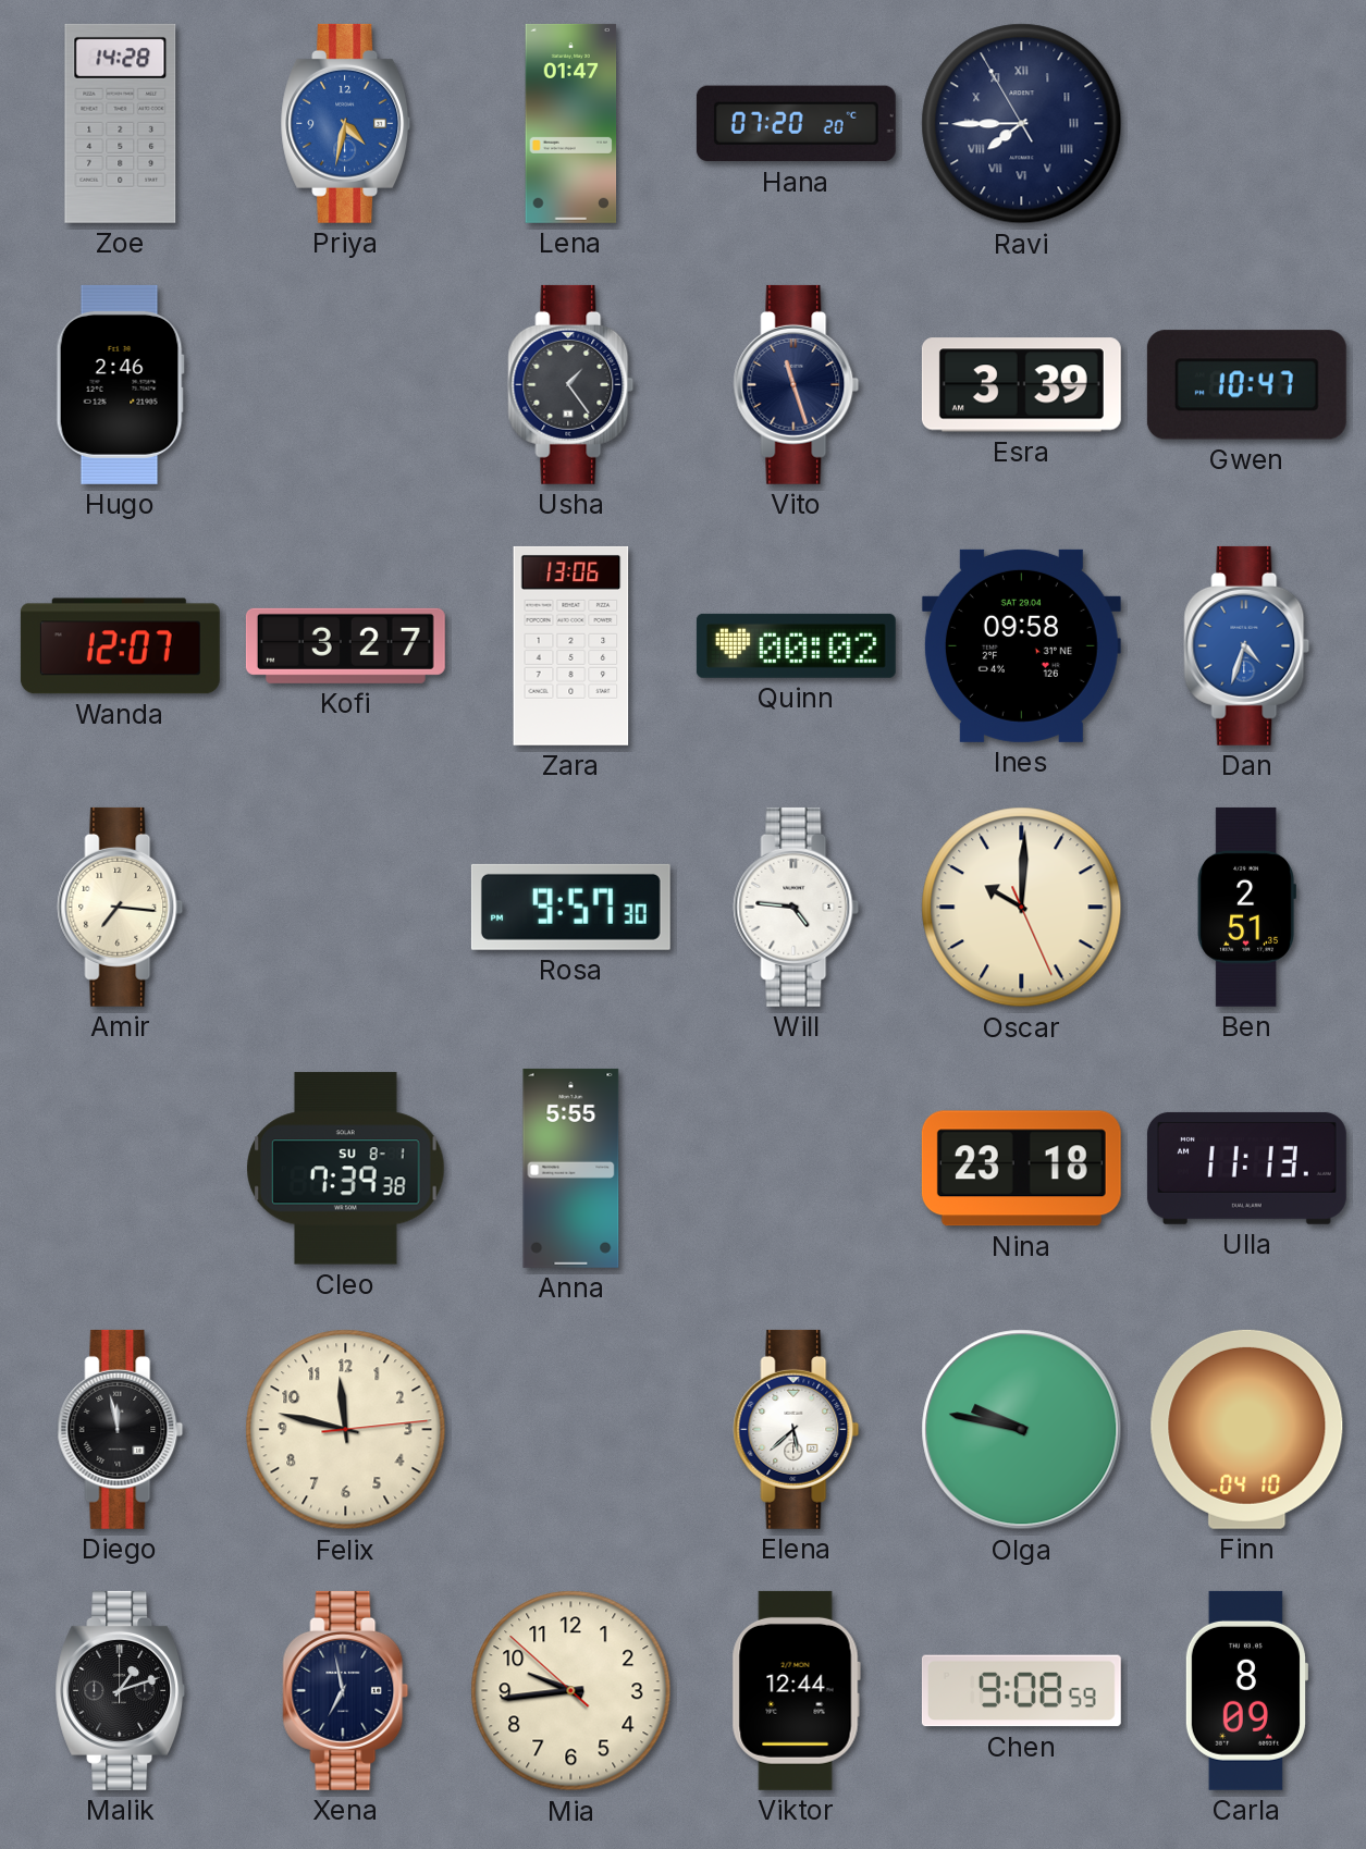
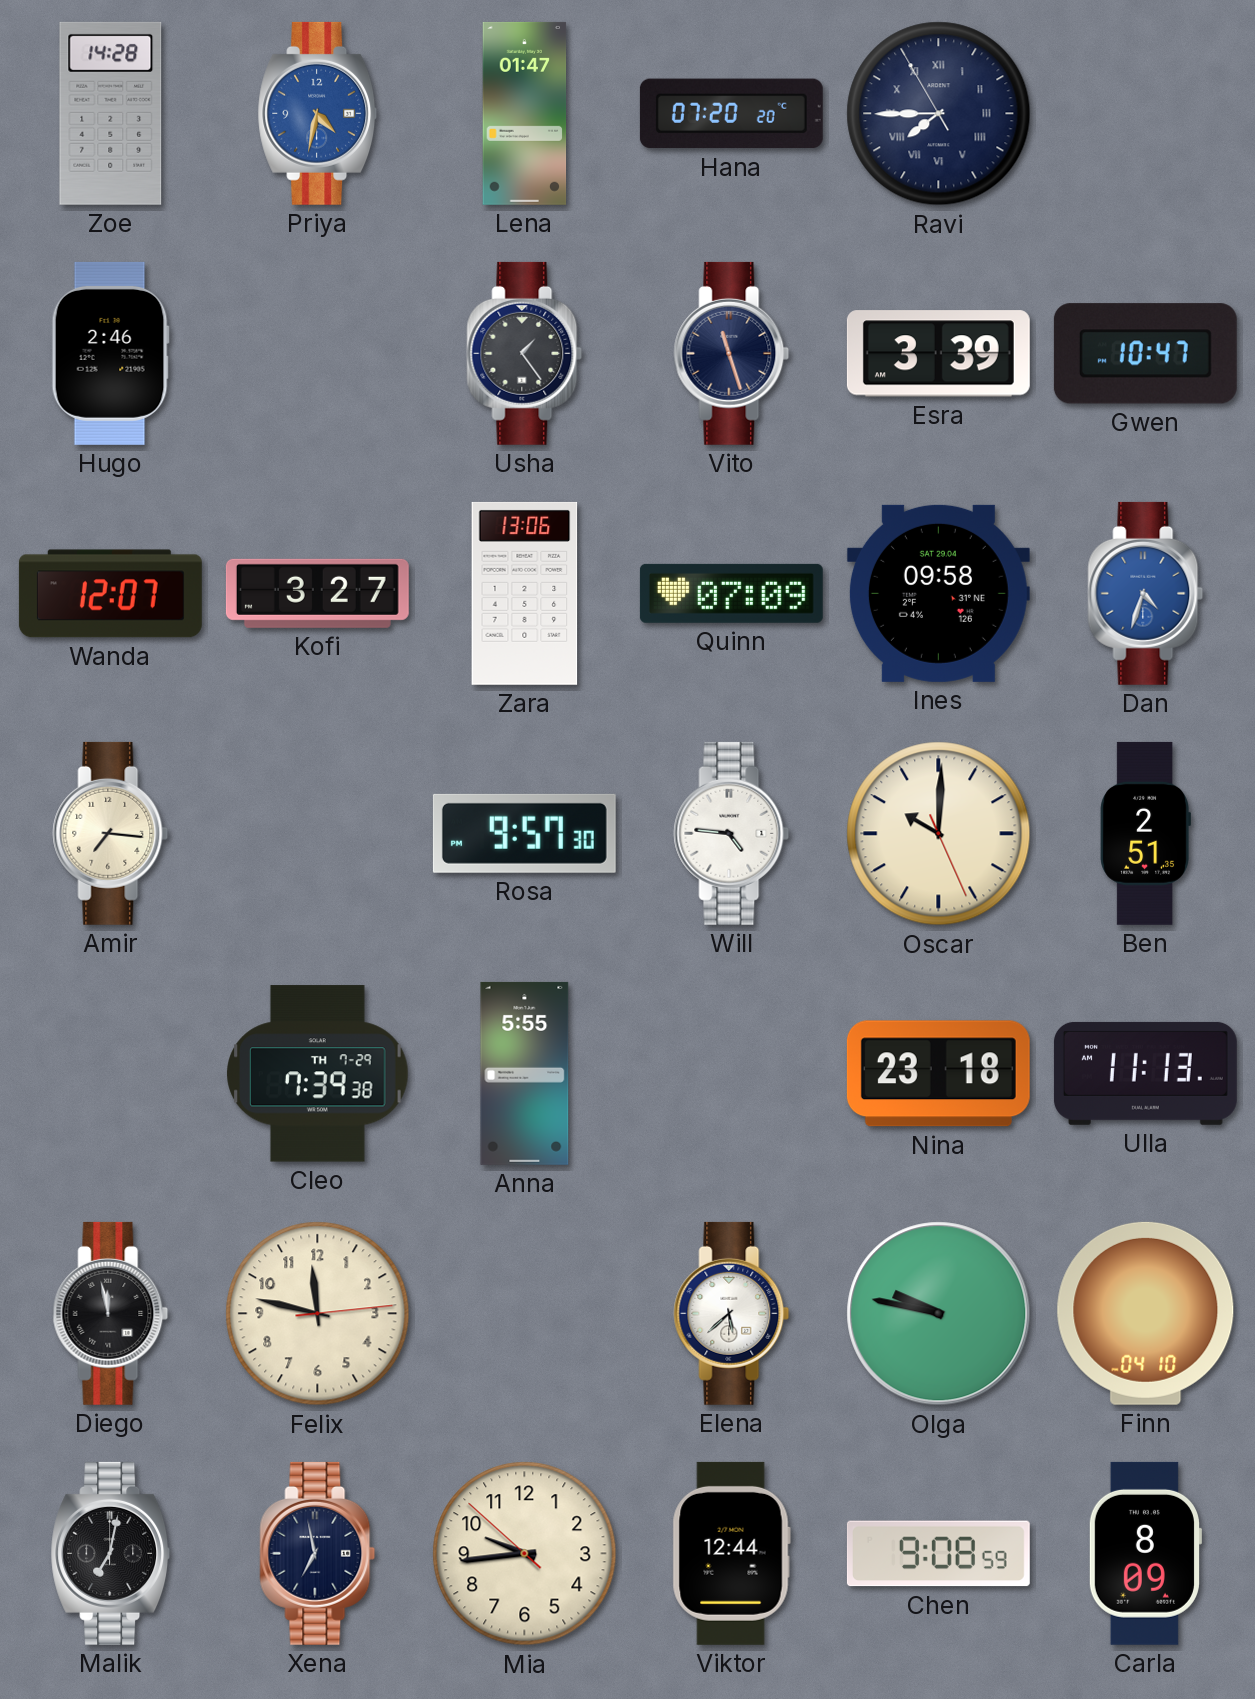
Quinn: 00:02 -> 07:09 (731, 593)
Cleo date: SU 8-1 -> TH 7-29 (318, 1074)
Malik: 1:12 -> 7:02 (111, 1553)
